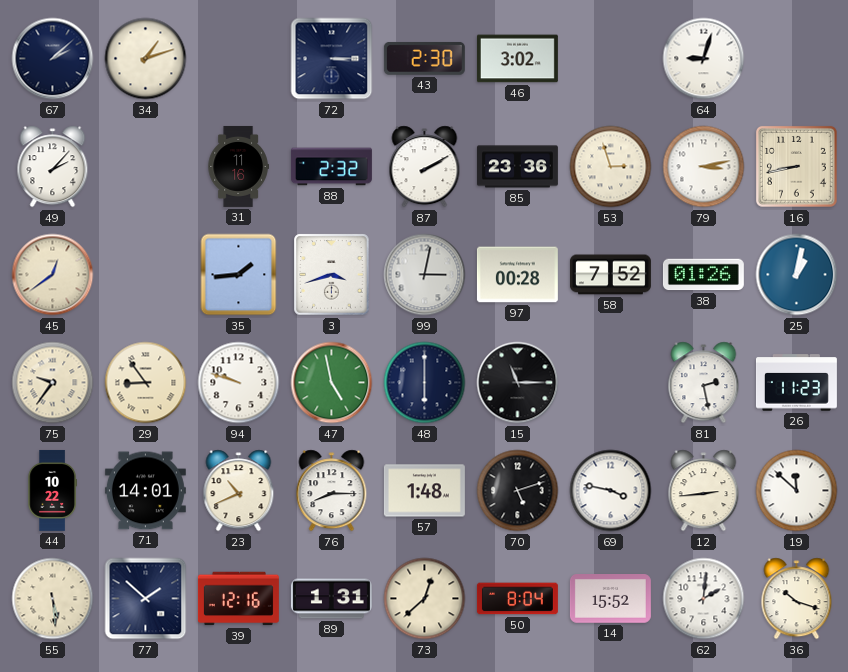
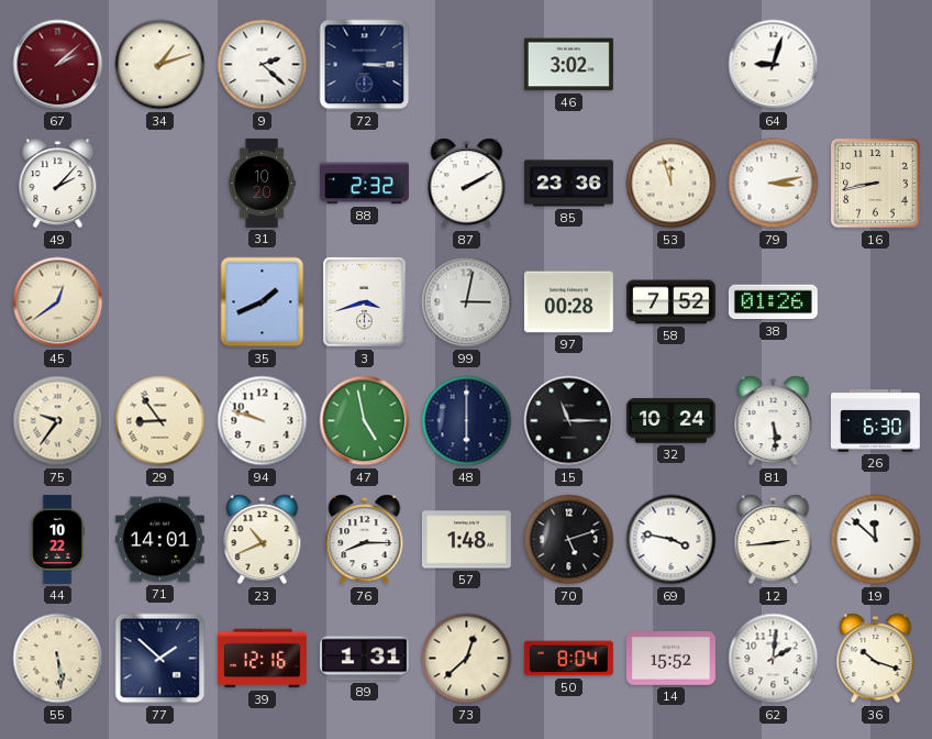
67 dial: navy -> burgundy (58, 65)
9: none -> 2:22 (263, 65)
43: 2:30 -> none (424, 59)
31: 11:16 -> 10:20 (262, 183)
53: 2:57 -> 11:57 (672, 184)
35: 1:44 -> 1:41 (263, 302)
25: 1:02 -> none (797, 275)
32: none -> 10:24 (670, 421)
81: 2:28 -> 5:29 (774, 421)
26: 11:23 -> 6:30 (875, 421)
